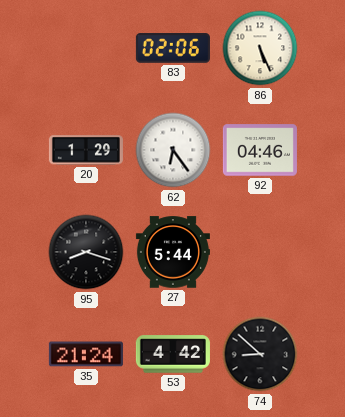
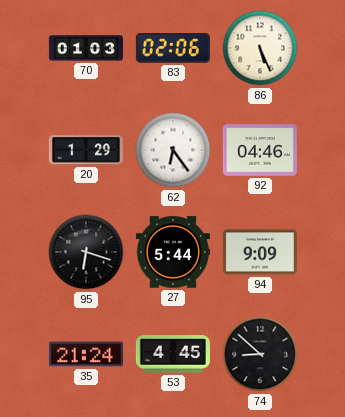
70: none -> 01:03 (86, 48)
95: 8:18 -> 6:18 (86, 252)
94: none -> 9:09 (260, 252)
53: 4:42 -> 4:45 (173, 354)
